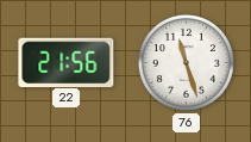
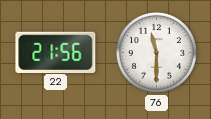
76: 11:27 -> 11:30 (156, 52)
